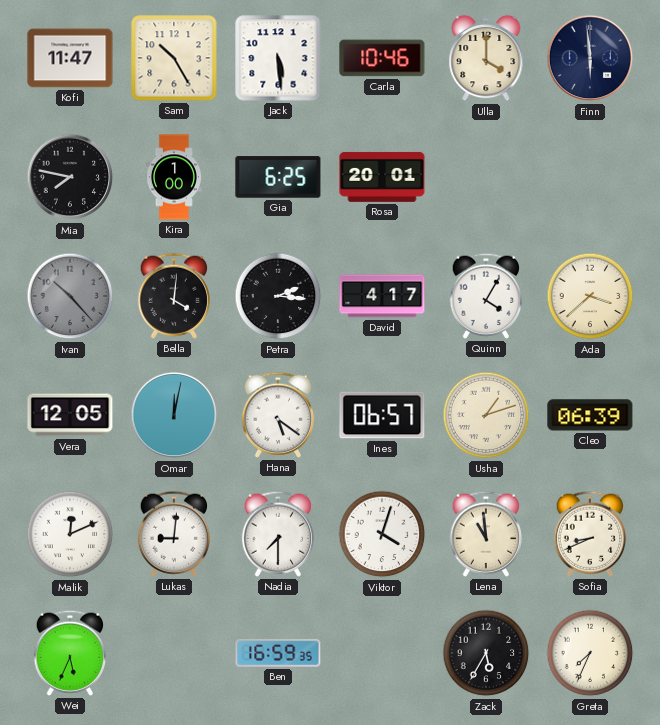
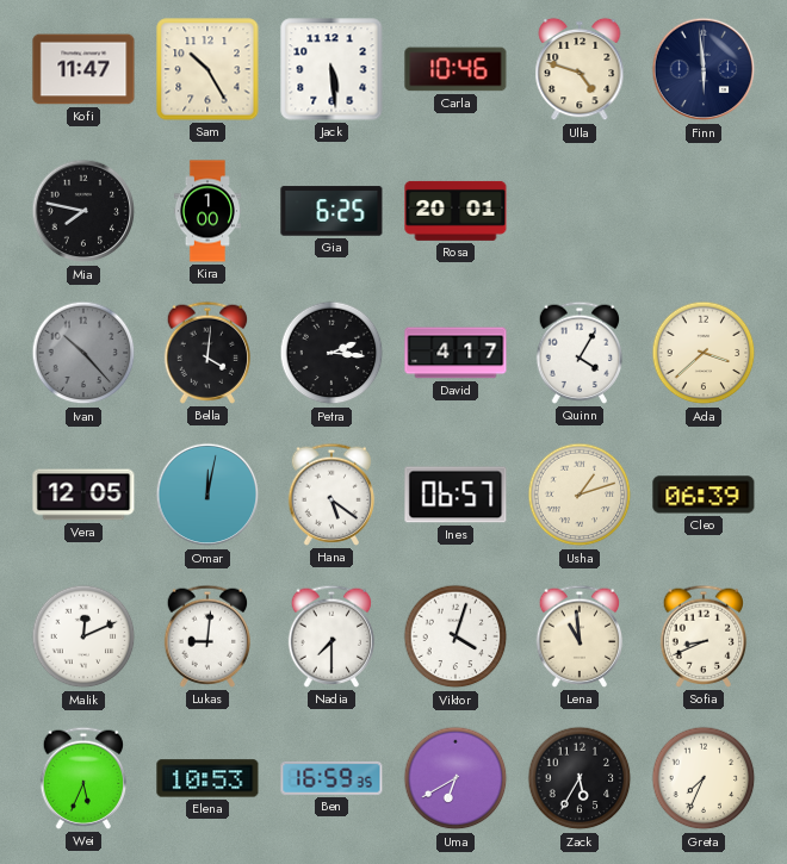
Ulla: 4:00 -> 4:48 (580, 69)
Elena: none -> 10:53 (207, 778)
Uma: none -> 6:40 (456, 778)
